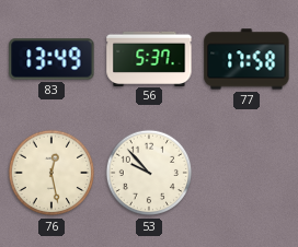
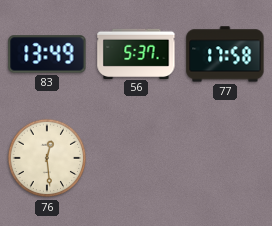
76: 12:28 -> 12:29 (47, 158)
53: 9:53 -> none (149, 173)
